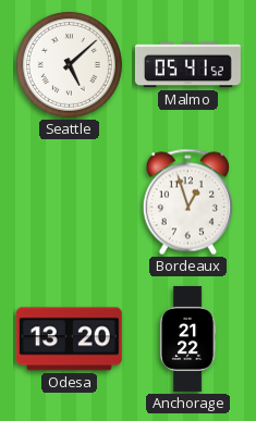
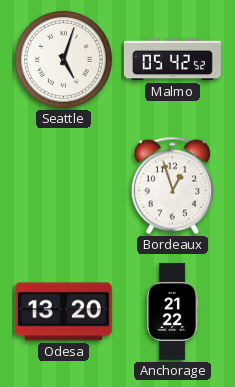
Seattle: 5:08 -> 5:03 (63, 59)
Malmo: 05:41 -> 05:42 (172, 60)
